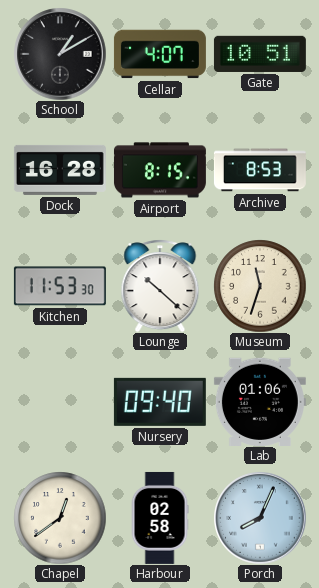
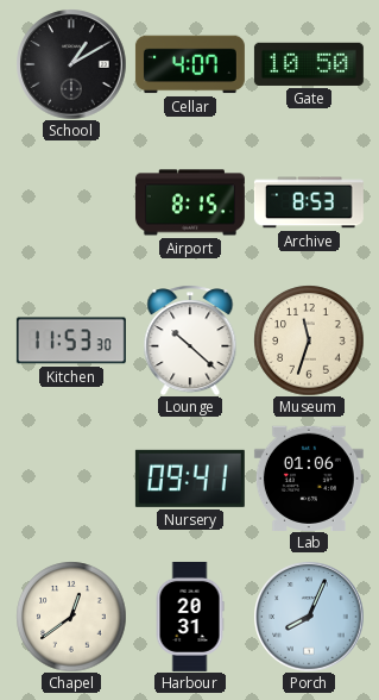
Gate: 10:51 -> 10:50 (309, 64)
Dock: 16:28 -> none (60, 170)
Nursery: 09:40 -> 09:41 (190, 479)
Harbour: 02:58 -> 20:31 (190, 617)
